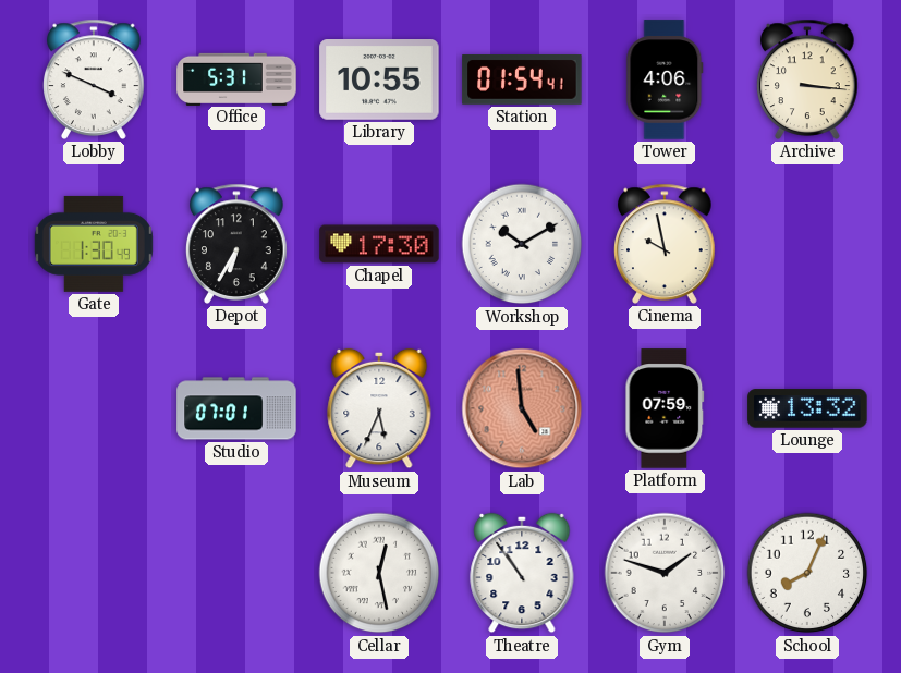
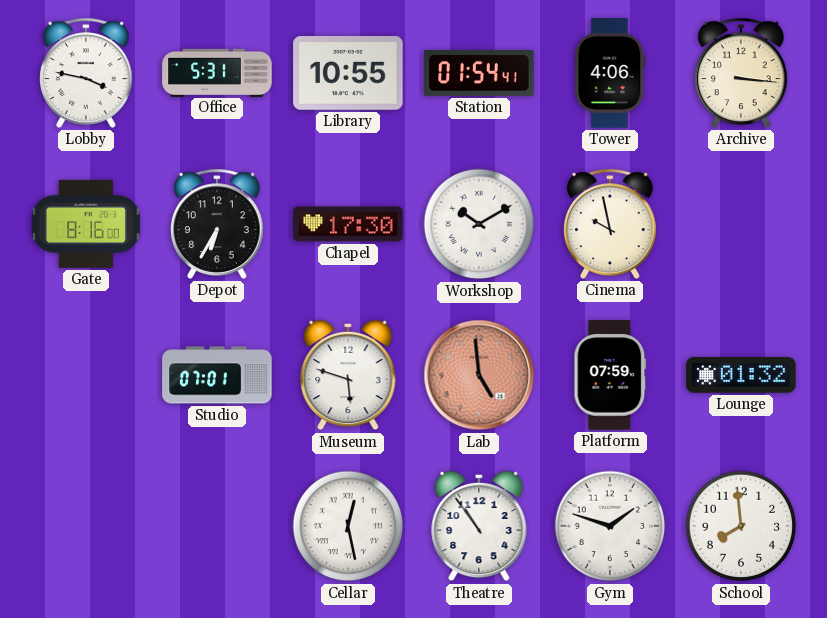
Lobby: 3:49 -> 3:47 (87, 73)
Gate: 1:30 -> 8:16 (86, 224)
Museum: 5:34 -> 5:48 (348, 375)
Lounge: 13:32 -> 01:32 (741, 375)
School: 8:04 -> 7:59 (741, 526)
